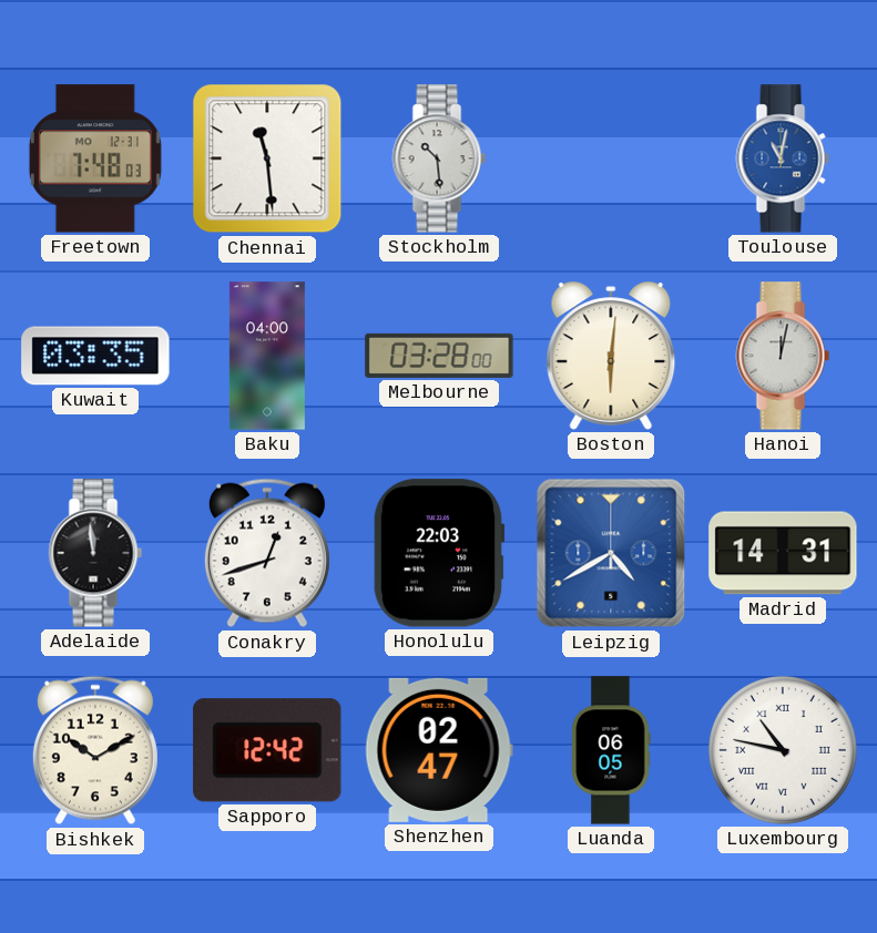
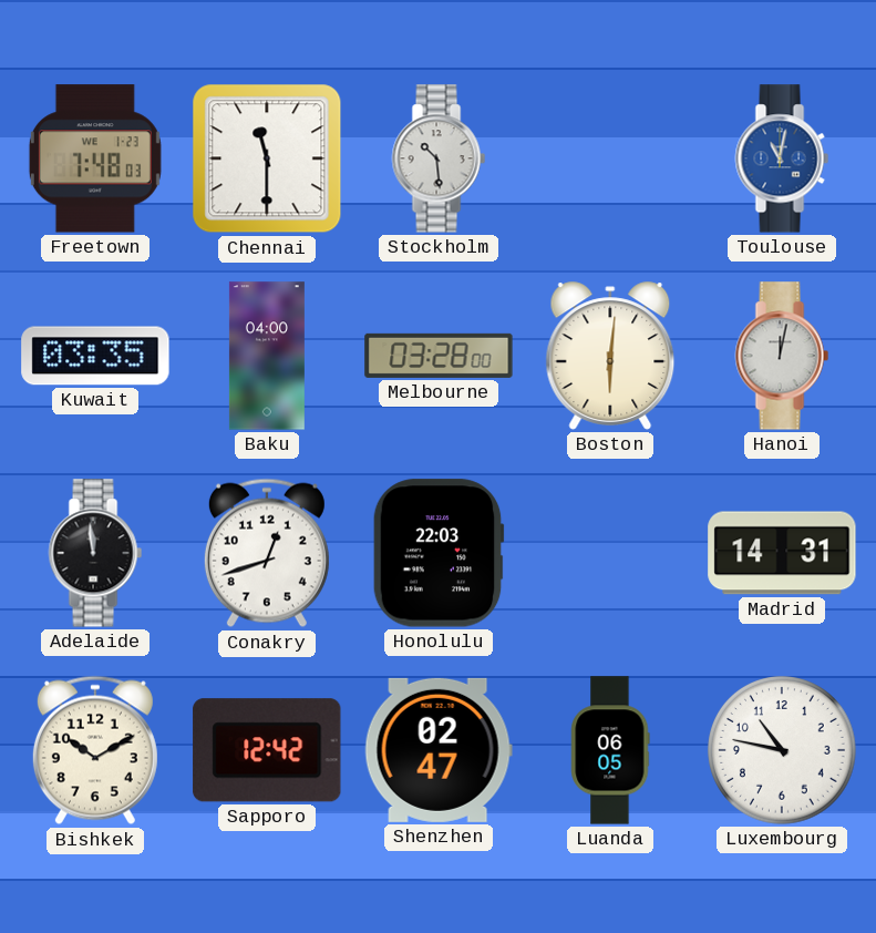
Freetown date: MO 12-31 -> WE 1-23 (95, 158)
Chennai: 11:29 -> 11:30 (267, 158)
Leipzig: 4:40 -> none (611, 553)
Luxembourg numerals: Roman -> Arabic (783, 751)
